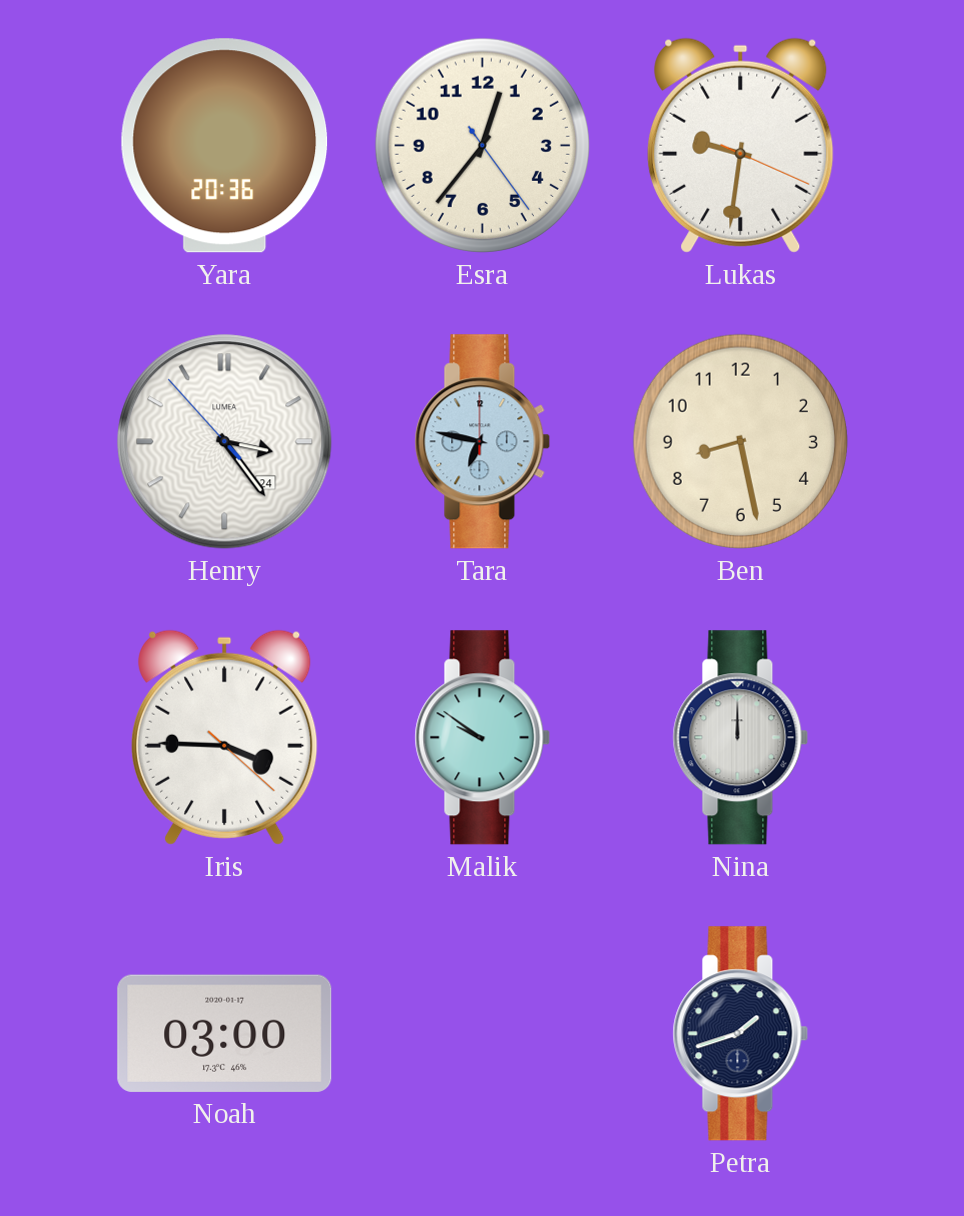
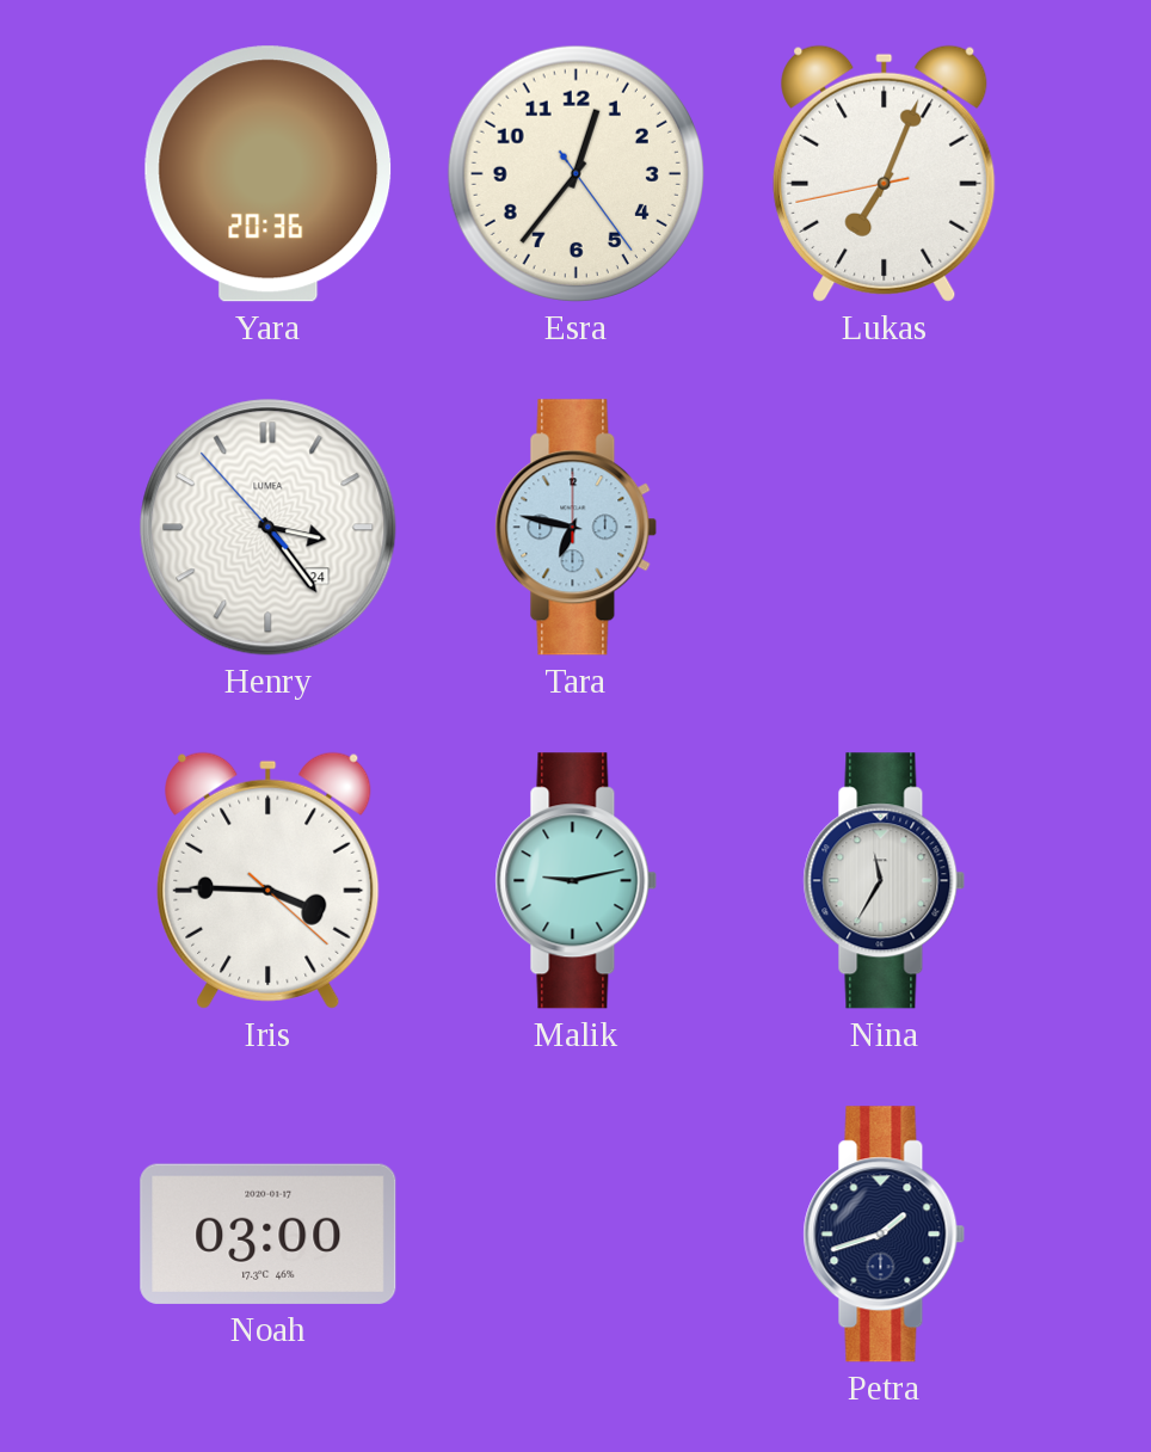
Lukas: 9:31 -> 7:03 (885, 173)
Ben: 8:28 -> none (740, 441)
Malik: 9:51 -> 9:13 (577, 881)
Nina: 12:00 -> 11:35 (885, 881)
